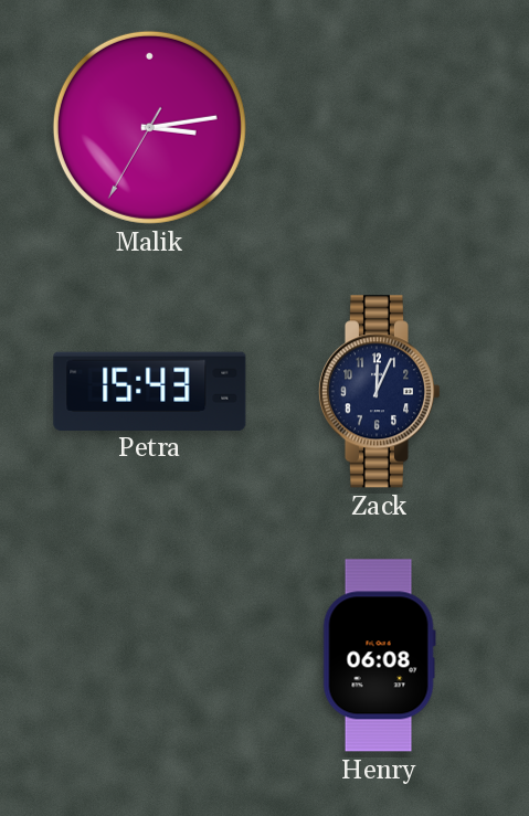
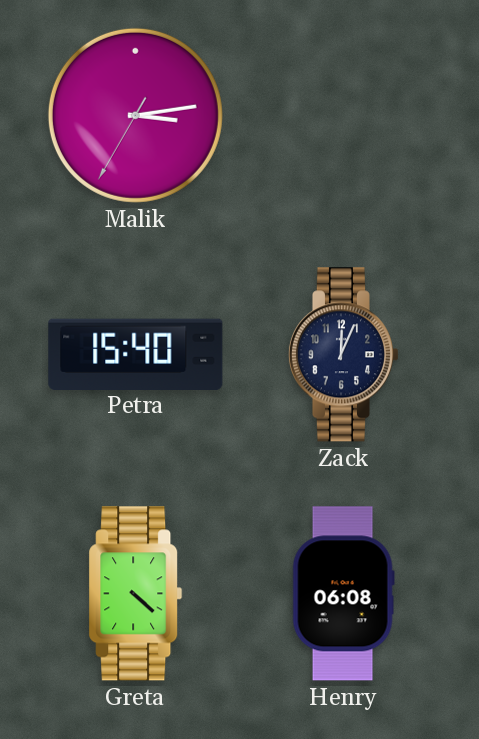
Petra: 15:43 -> 15:40 (136, 354)
Greta: none -> 4:22 (136, 594)
